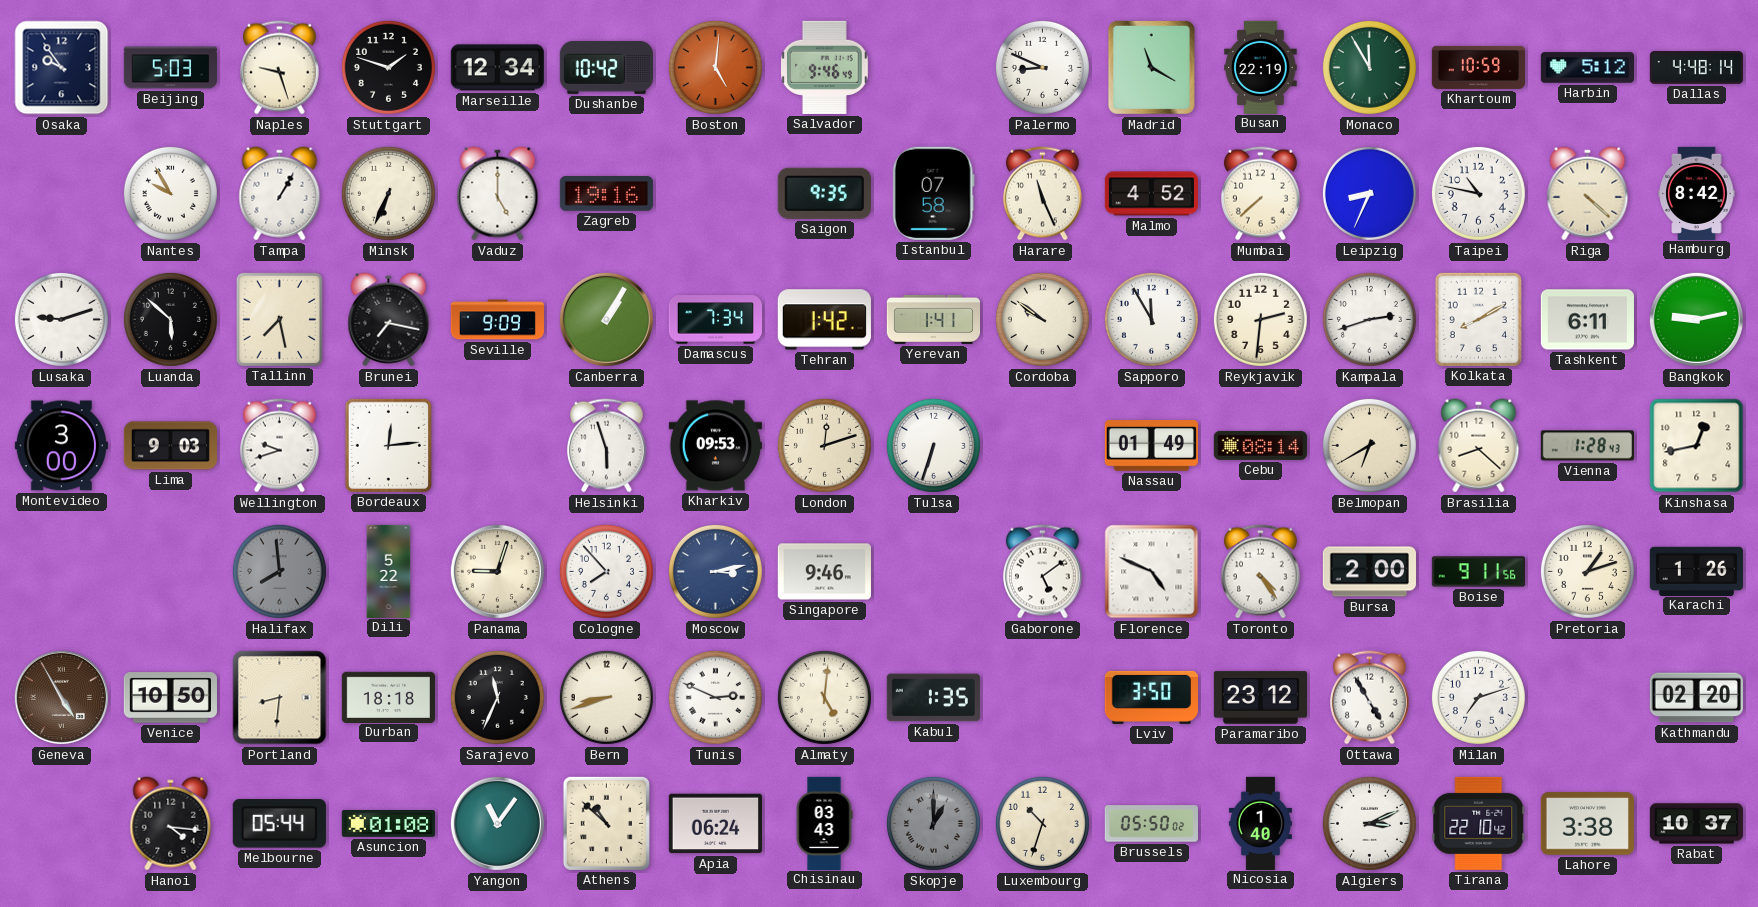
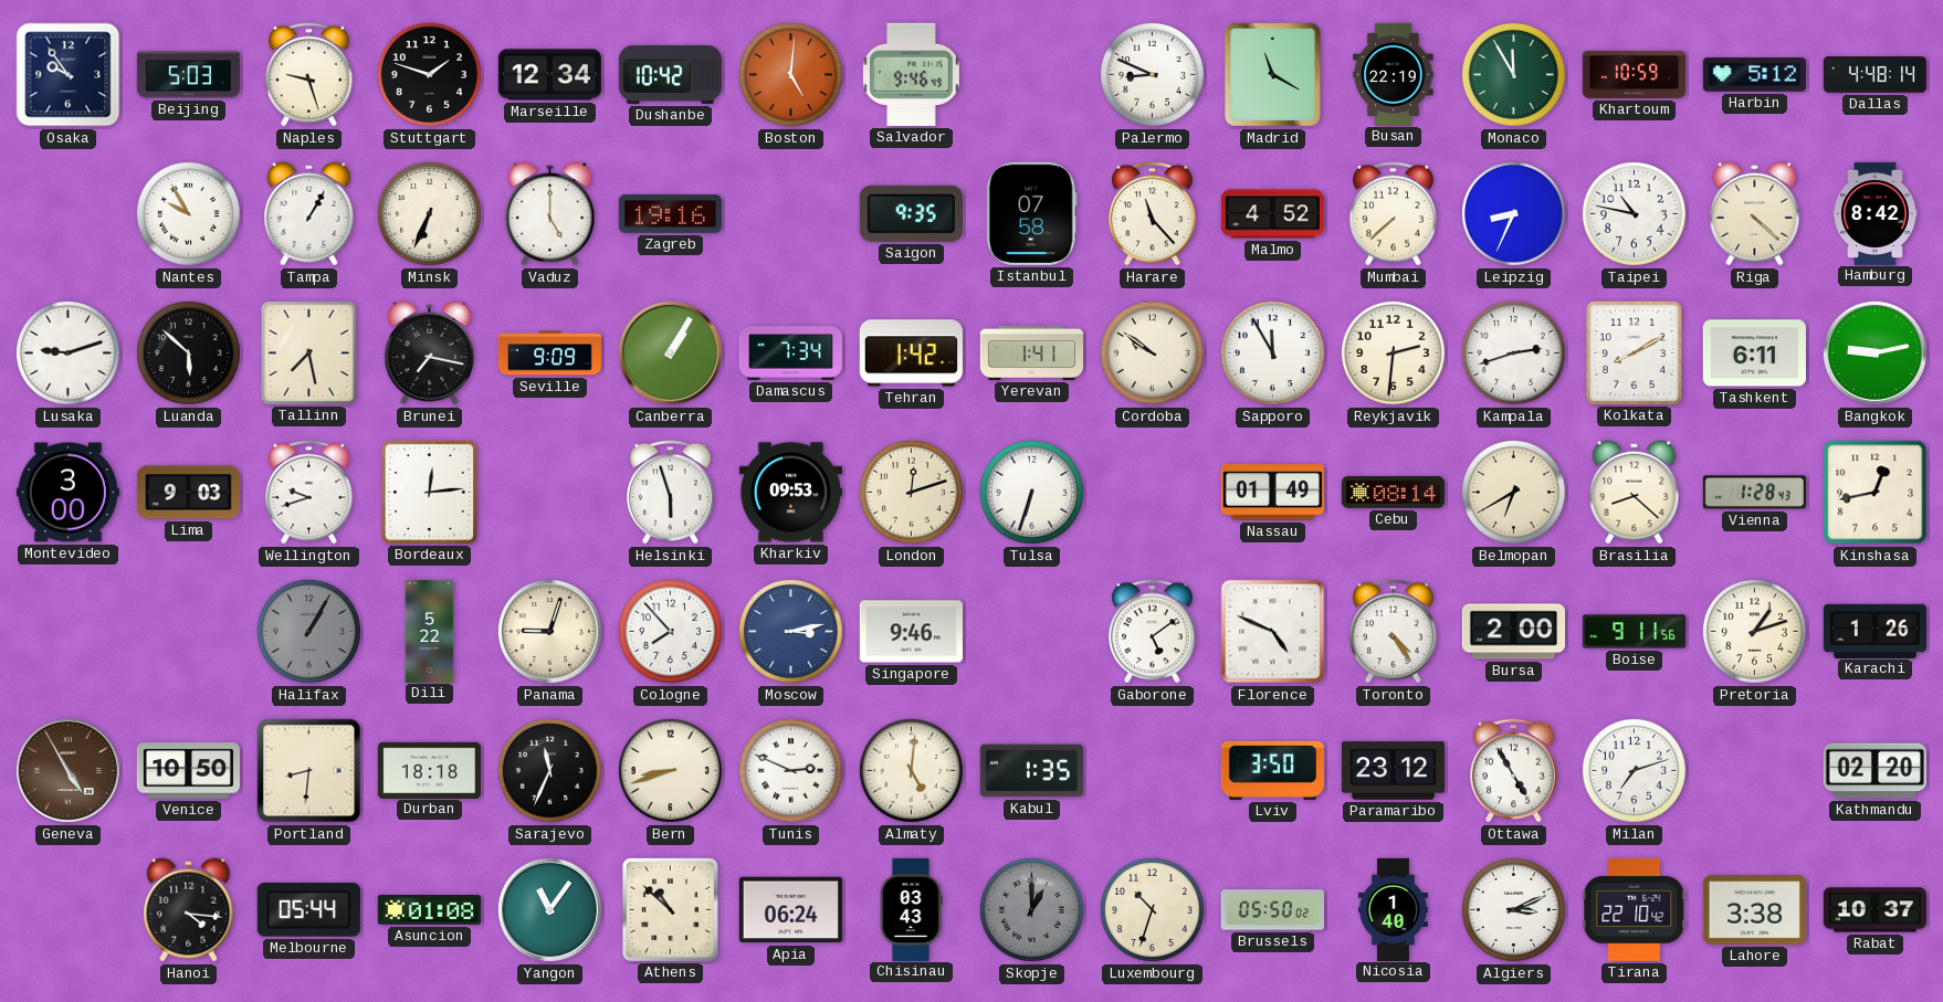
Harare: 11:26 -> 11:23 (1153, 214)
Halifax: 7:59 -> 1:05 (308, 631)
